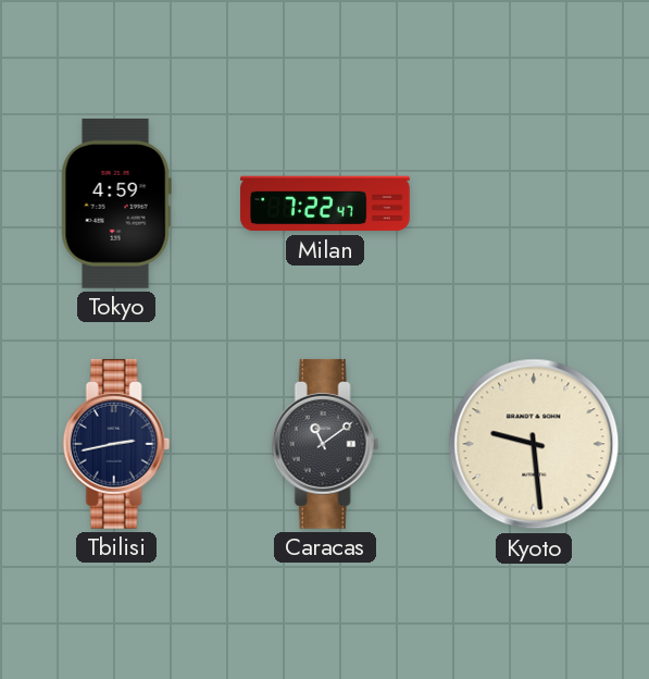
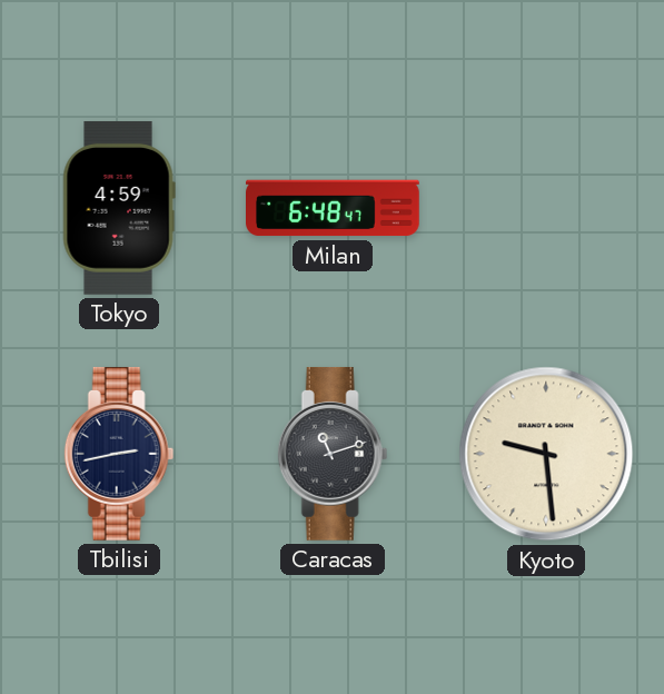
Milan: 7:22 -> 6:48 (334, 208)
Caracas: 11:09 -> 11:12 (333, 454)
